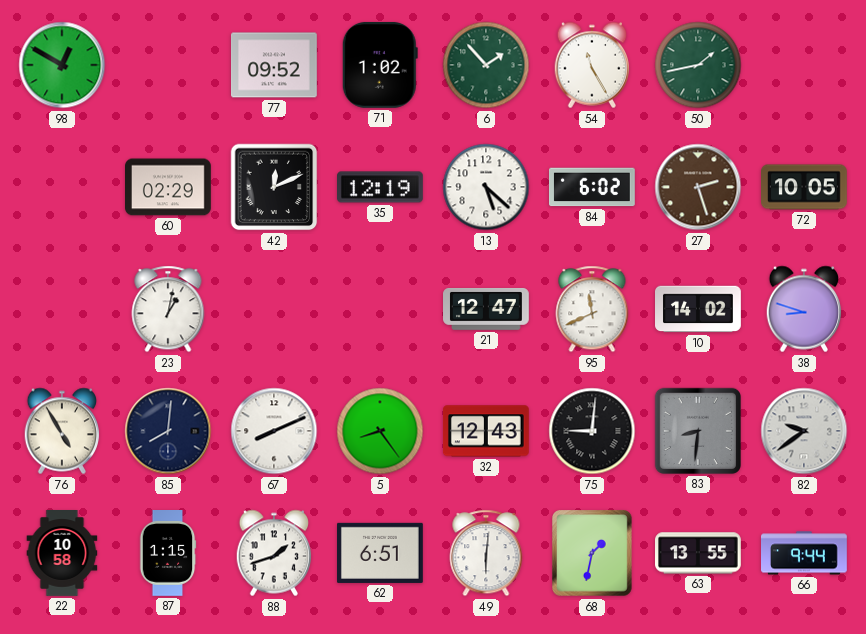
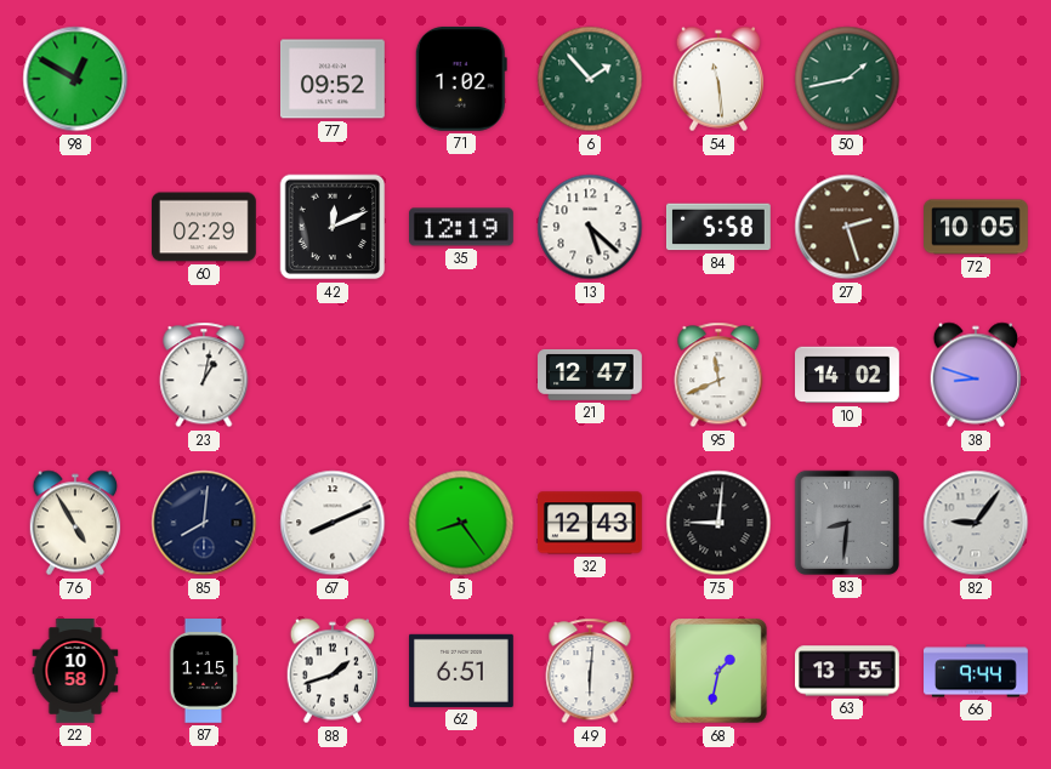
54: 11:25 -> 11:29 (718, 79)
84: 6:02 -> 5:58 (720, 227)
82: 9:39 -> 9:06 (976, 523)
